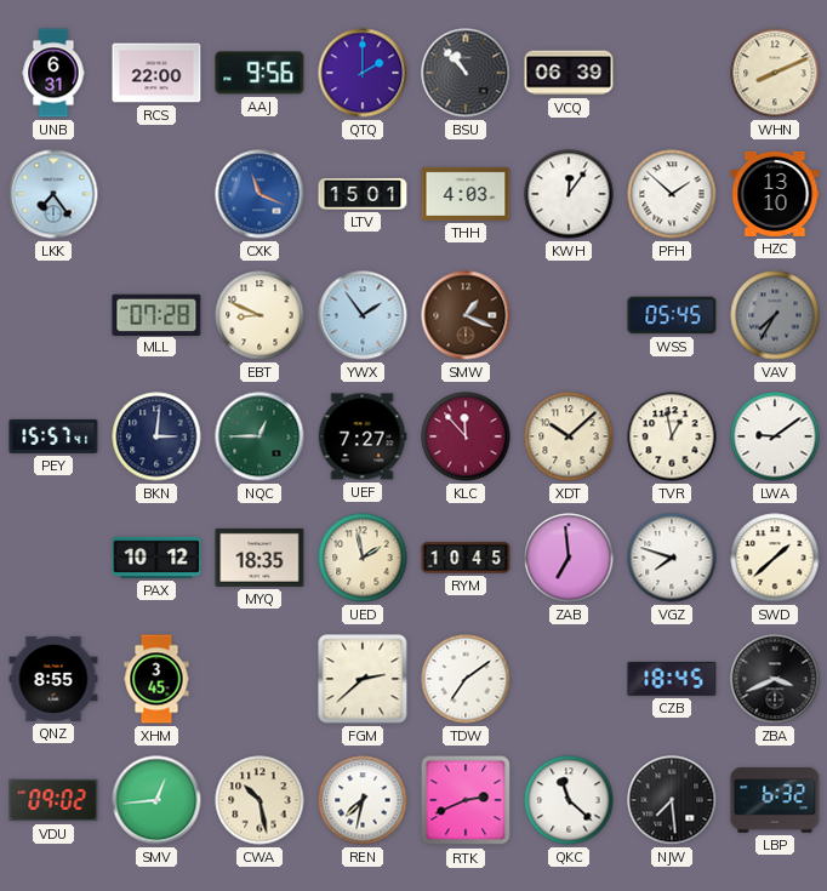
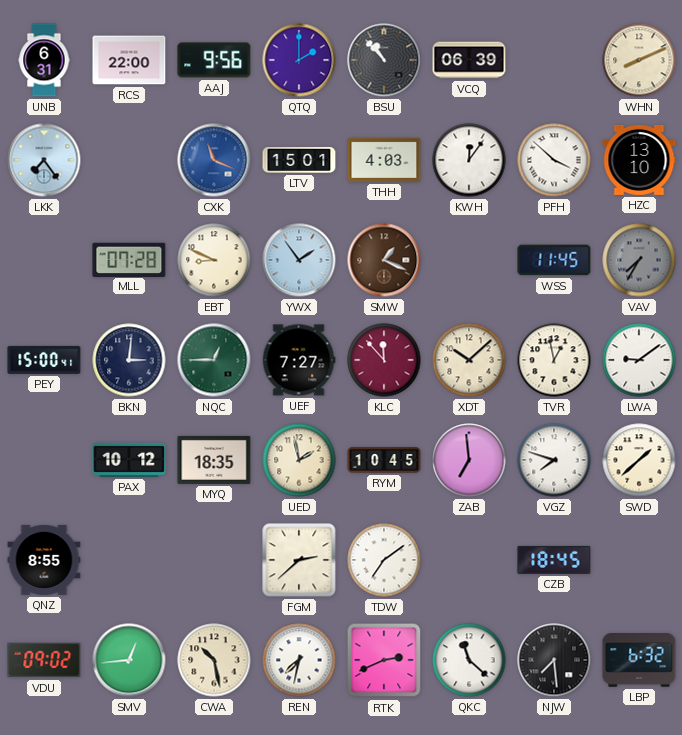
PFH: 1:52 -> 3:52 (554, 160)
WSS: 05:45 -> 11:45 (554, 260)
PEY: 15:57 -> 15:00 (44, 360)
XHM: 3:45 -> none (156, 679)
ZBA: 3:41 -> none (775, 679)
